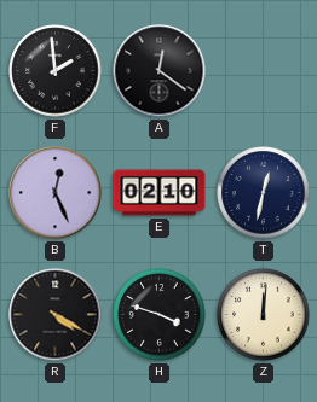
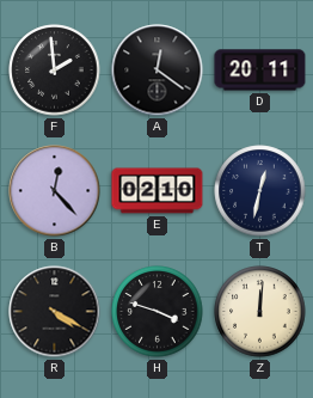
D: none -> 20:11 (260, 71)
B: 12:26 -> 12:23 (55, 191)
